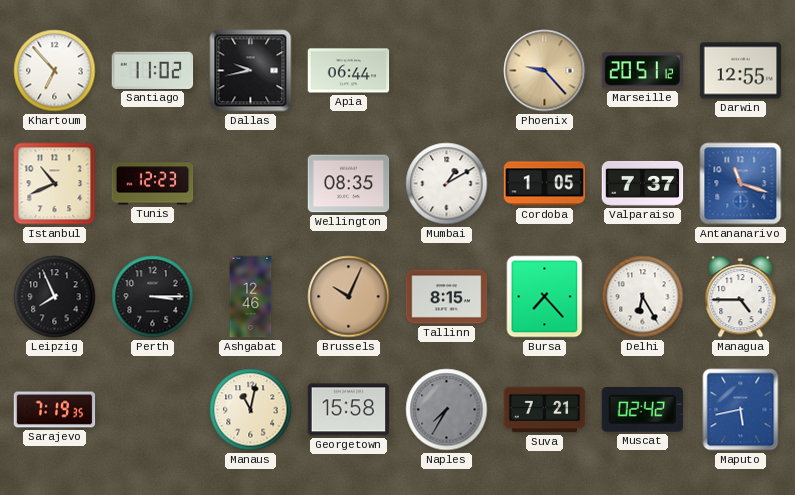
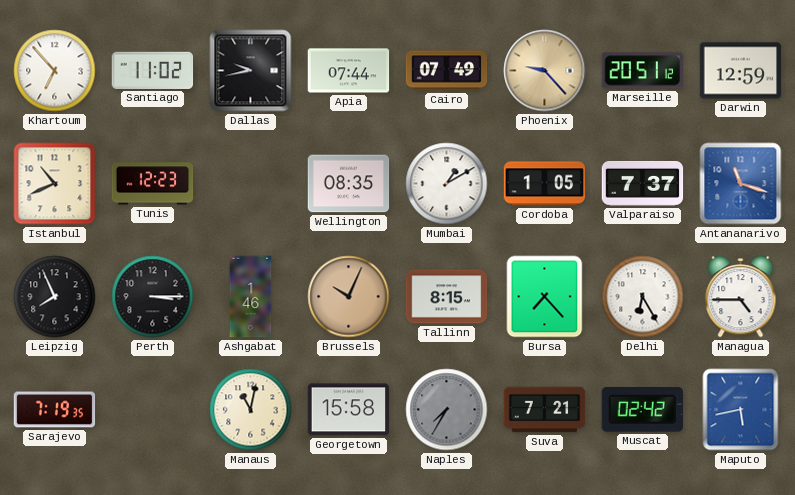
Apia: 06:44 -> 07:44 (349, 71)
Cairo: none -> 07:49 (447, 71)
Darwin: 12:55 -> 12:59 (741, 71)
Ashgabat: 12:46 -> 1:46 (251, 297)
